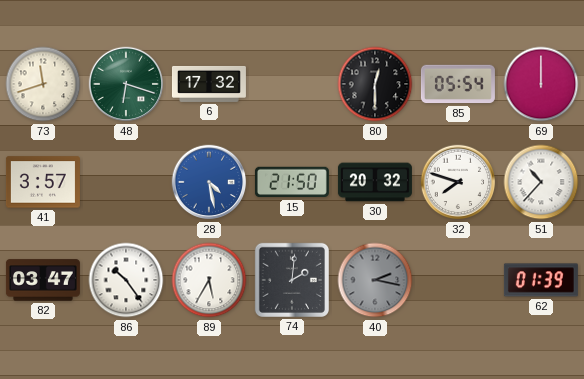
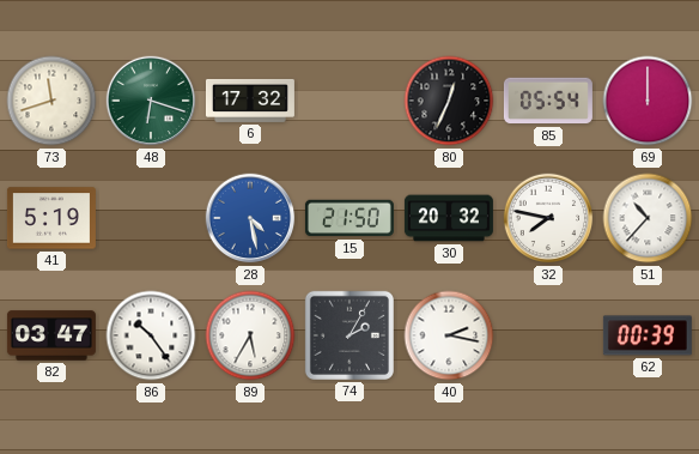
80: 12:30 -> 12:34 (449, 101)
41: 3:57 -> 5:19 (51, 218)
32: 7:48 -> 7:47 (548, 218)
74: 2:01 -> 2:05 (349, 335)
40 dial: grey -> white (449, 335)
62: 01:39 -> 00:39 (648, 335)
